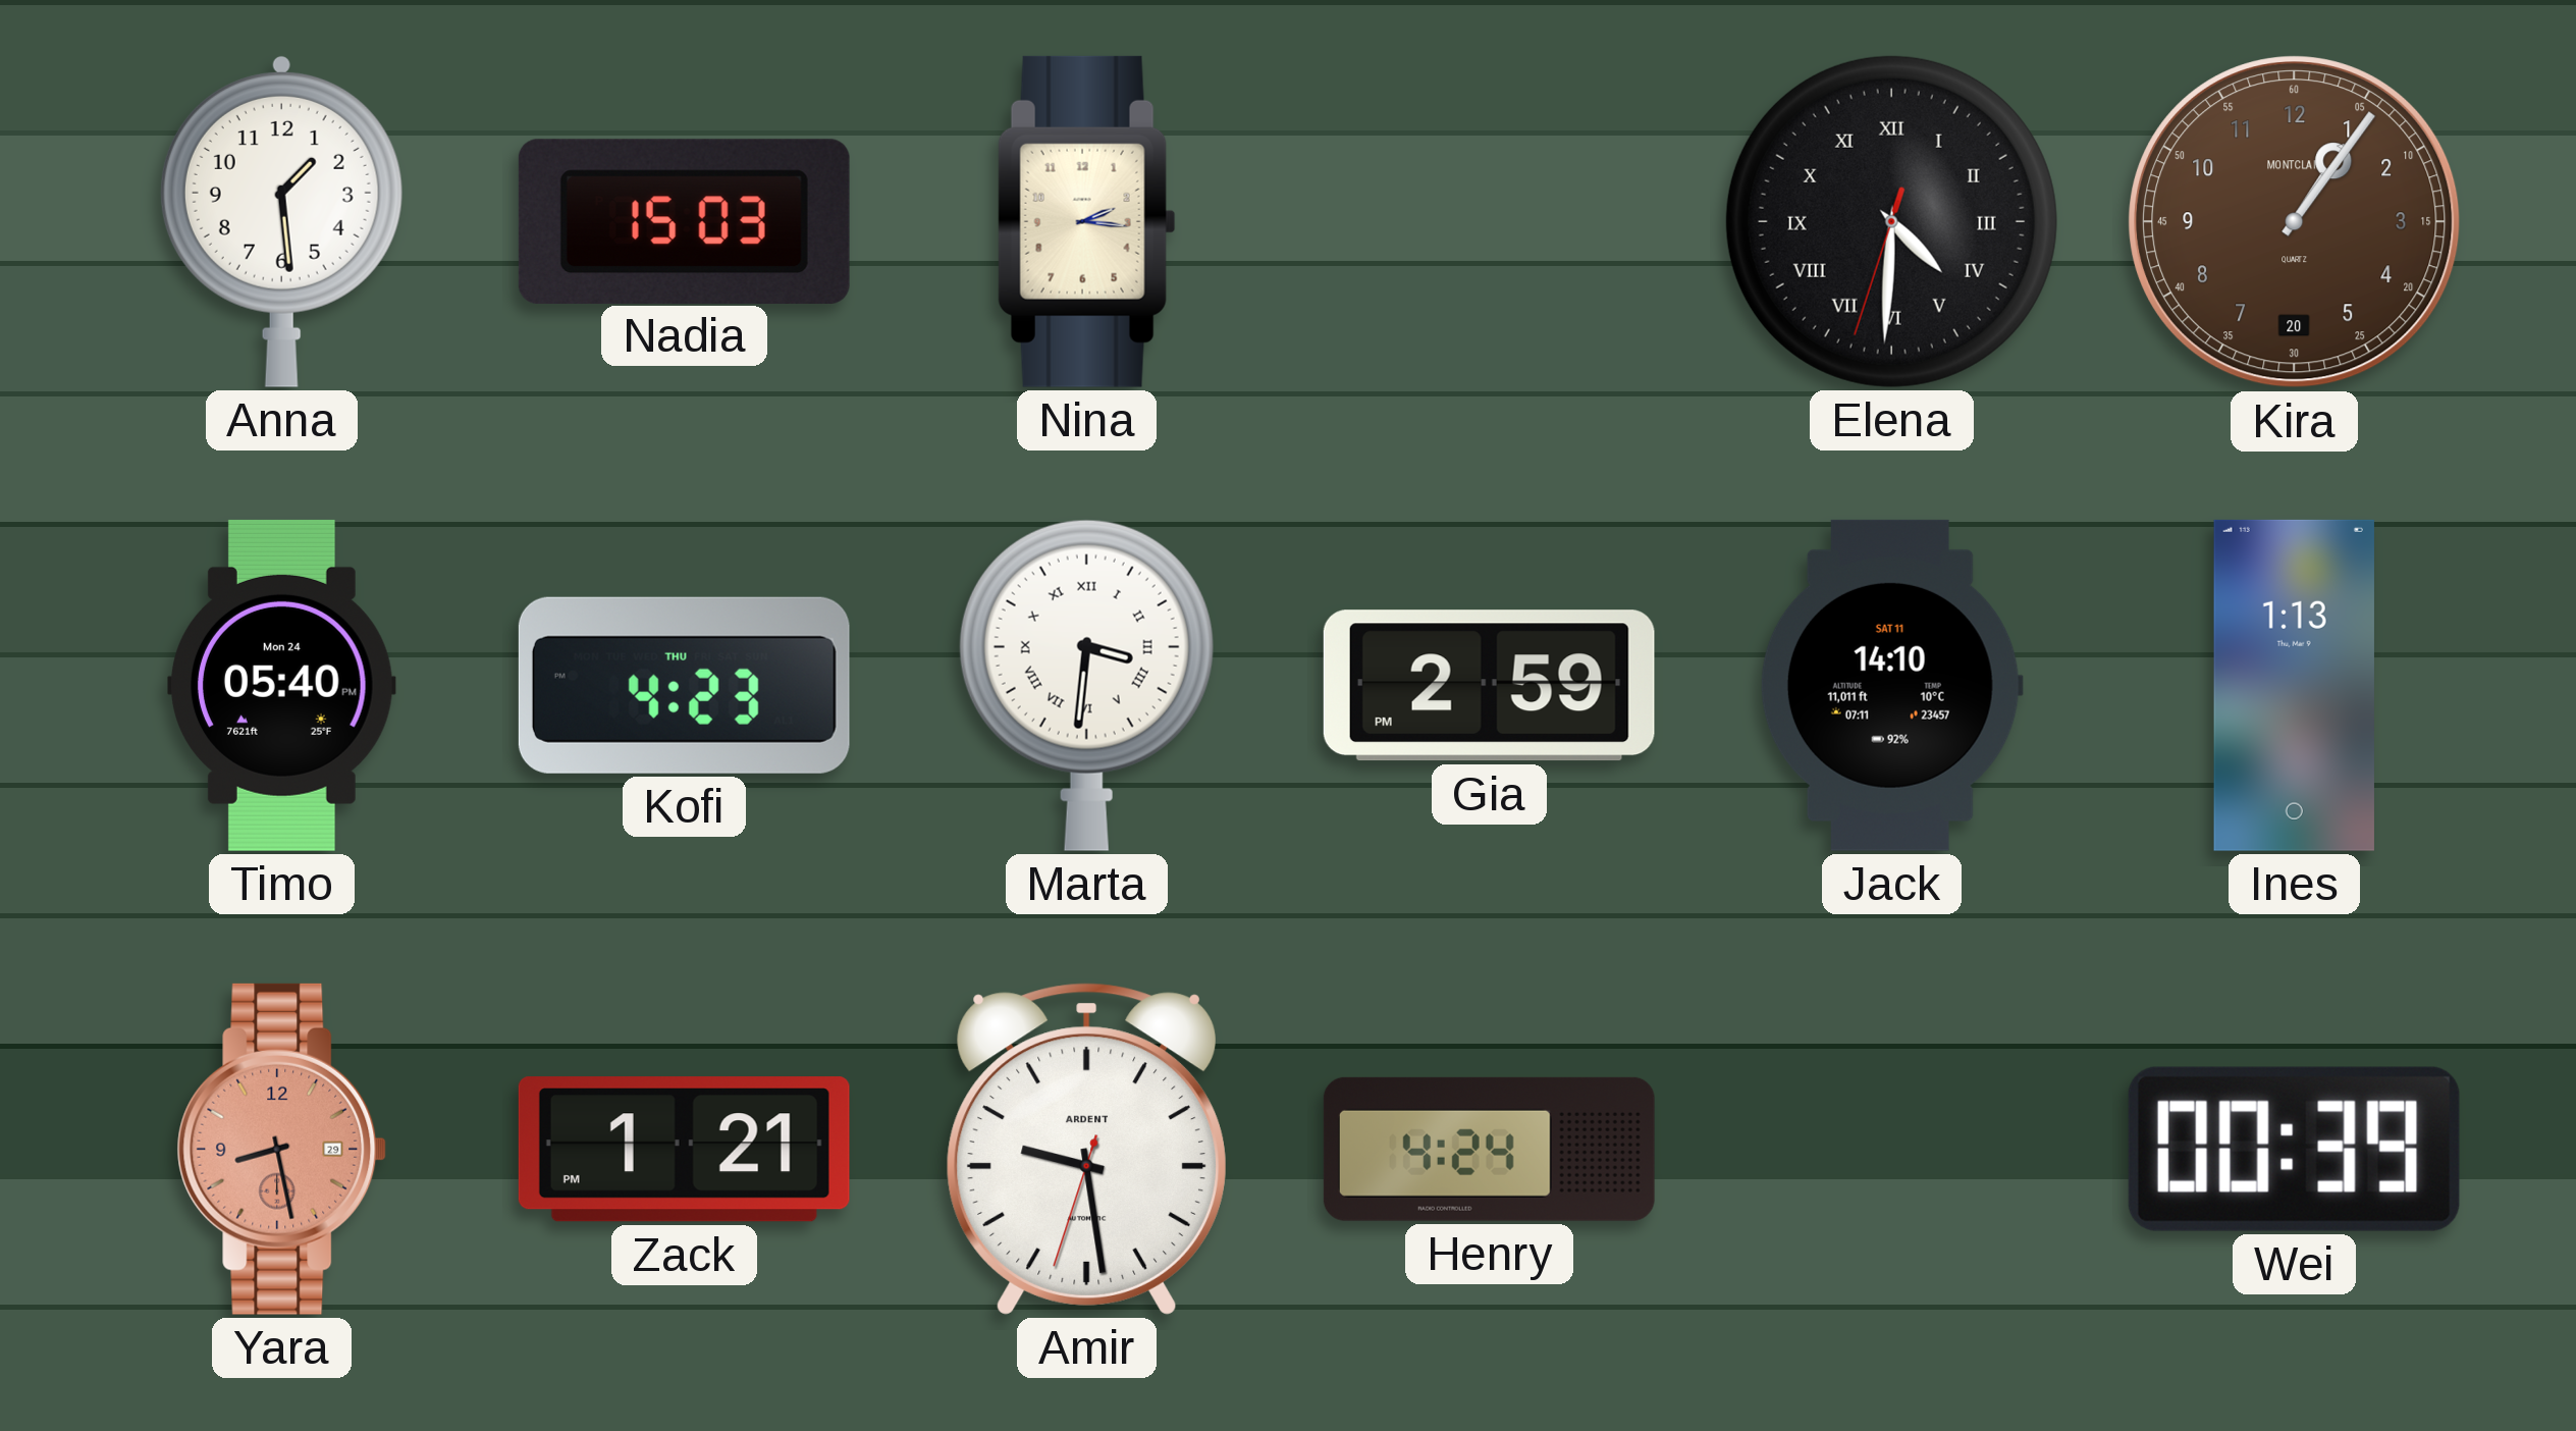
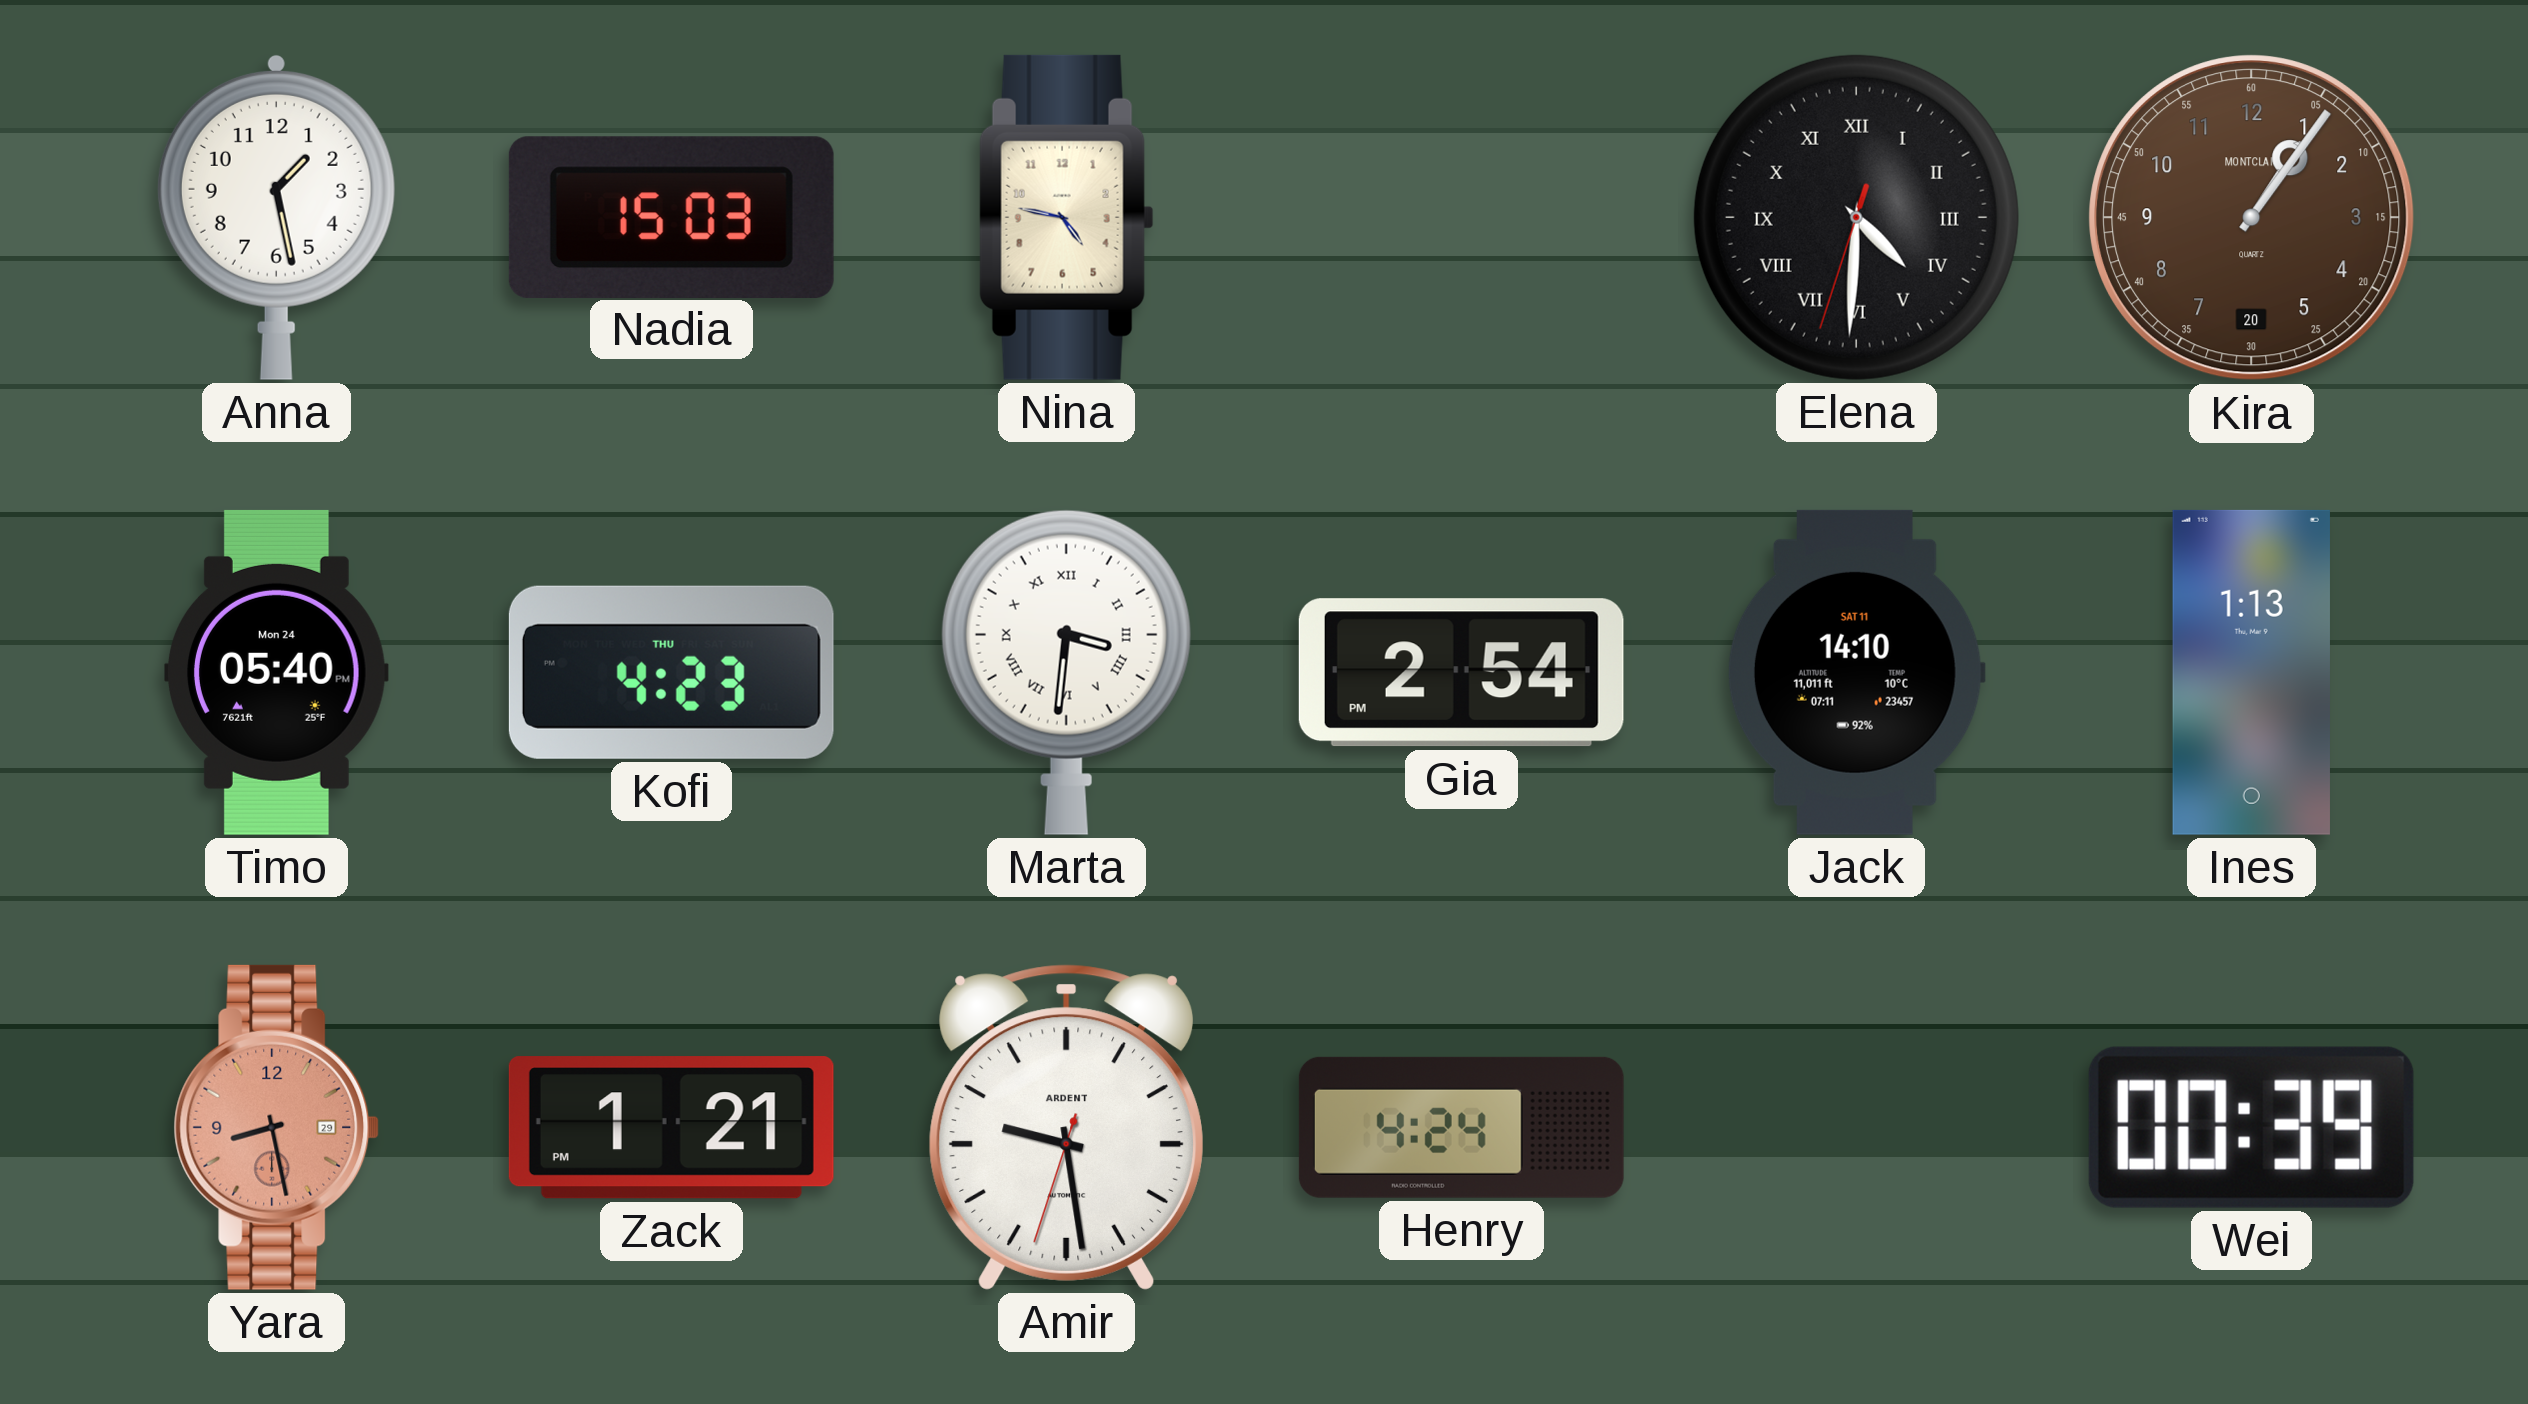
Anna: 1:29 -> 1:28 (276, 217)
Nina: 2:16 -> 4:47 (1066, 217)
Gia: 2:59 -> 2:54 (1461, 673)
